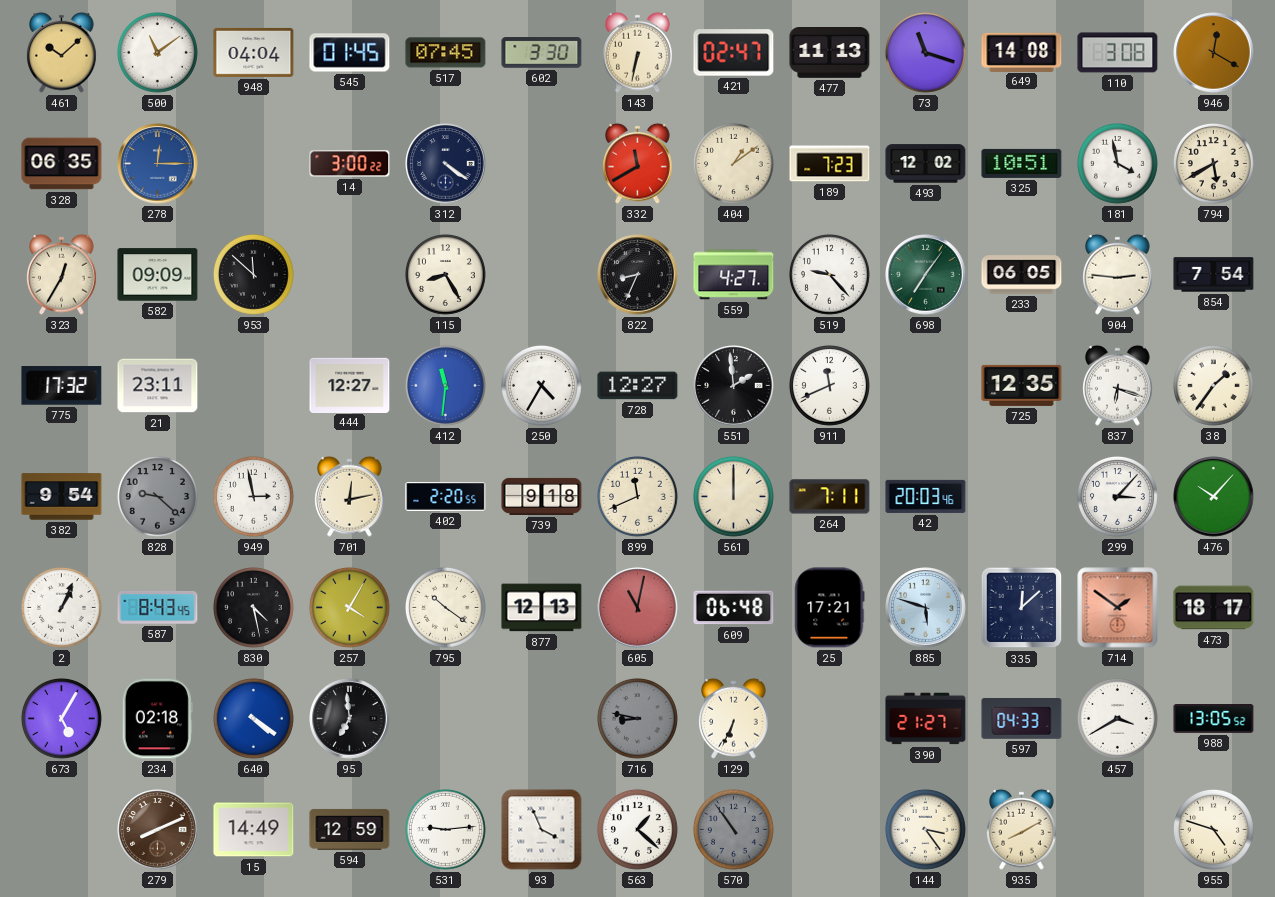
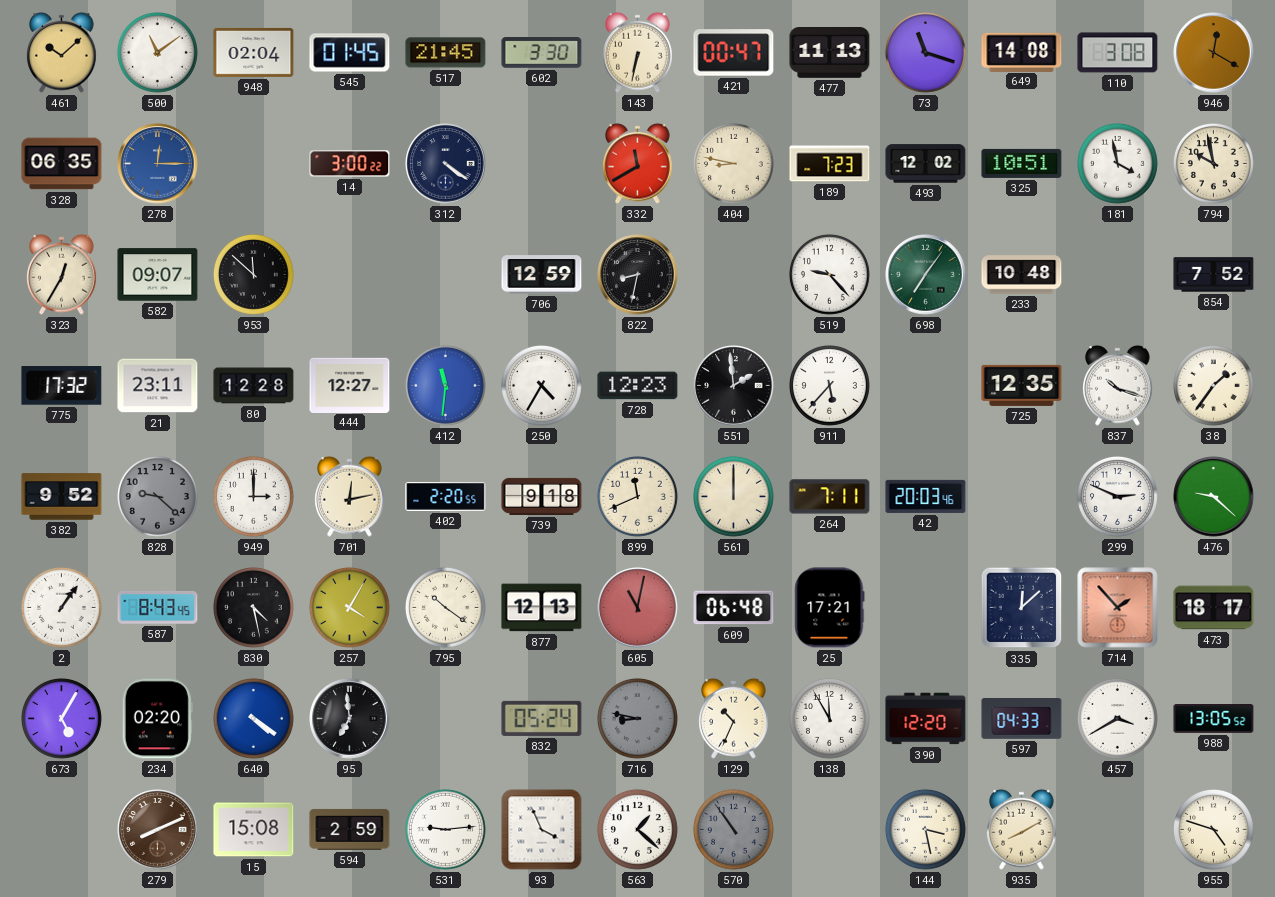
948: 04:04 -> 02:04 (254, 52)
517: 07:45 -> 21:45 (446, 53)
421: 02:47 -> 00:47 (734, 53)
404: 1:09 -> 8:47 (733, 163)
794: 5:40 -> 9:58 (1213, 163)
582: 09:09 -> 09:07 (158, 275)
115: 8:25 -> none (445, 274)
706: none -> 12:59 (542, 275)
822: 8:34 -> 8:32 (638, 275)
559: 4:27 -> none (734, 275)
233: 06:05 -> 10:48 (1022, 275)
904: 2:46 -> none (1118, 274)
854: 7:54 -> 7:52 (1214, 275)
80: none -> 12:28 (254, 386)
728: 12:27 -> 12:23 (638, 386)
911: 11:41 -> 5:37 (829, 385)
837: 6:18 -> 10:18 (1118, 385)
382: 9:54 -> 9:52 (62, 497)
949: 2:58 -> 3:00 (253, 496)
299: 3:07 -> 2:49 (1117, 496)
476: 10:07 -> 9:22 (1214, 497)
2: 1:04 -> 1:06 (61, 607)
885: 5:48 -> none (926, 608)
714: 1:51 -> 1:53 (1118, 608)
234: 02:18 -> 02:20 (157, 719)
832: none -> 05:24 (542, 718)
129: 6:34 -> 10:34 (734, 718)
138: none -> 11:55 (829, 718)
390: 21:27 -> 12:20 (926, 719)
15: 14:49 -> 15:08 (254, 830)
594: 12:59 -> 2:59 (350, 829)
144: 3:24 -> 3:28 (925, 829)
